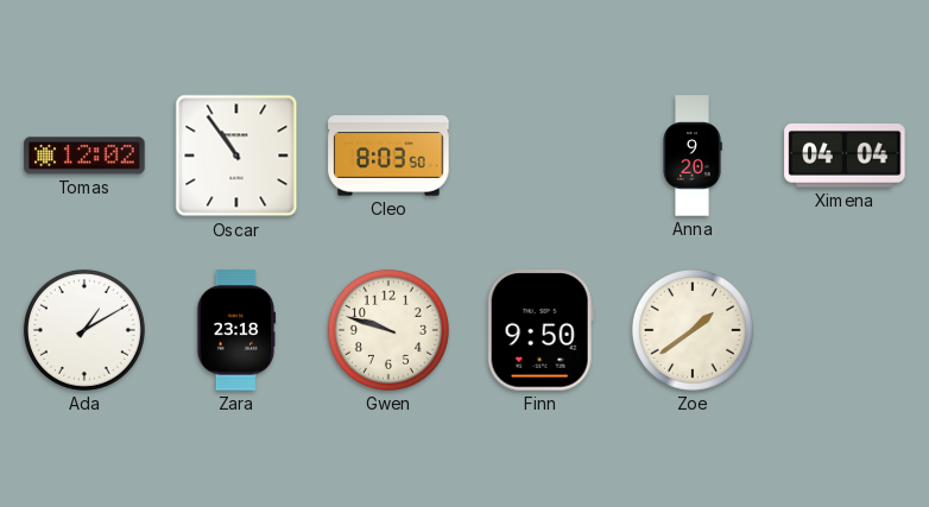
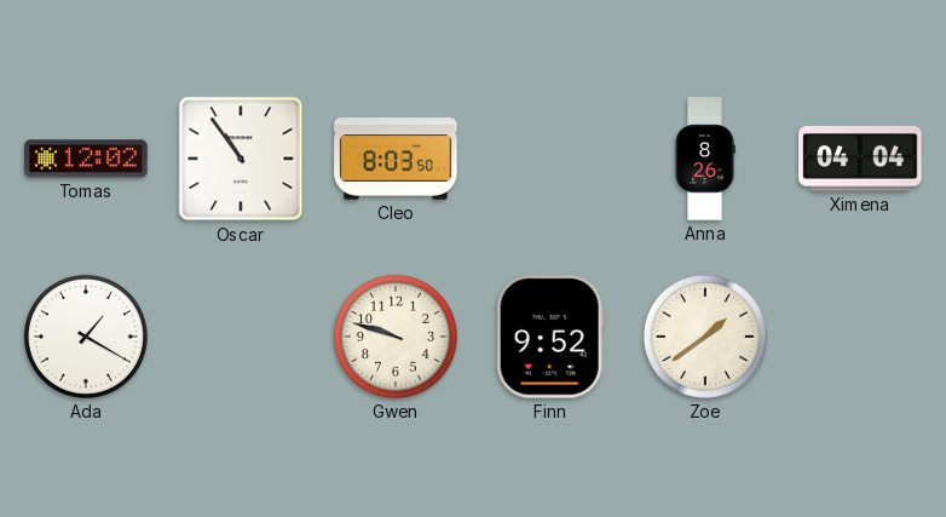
Anna: 9:20 -> 8:26 (705, 159)
Ada: 1:10 -> 1:20 (86, 337)
Zara: 23:18 -> none (236, 330)
Finn: 9:50 -> 9:52 (550, 337)
